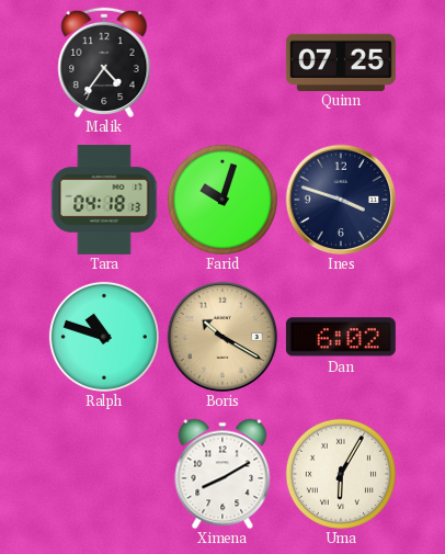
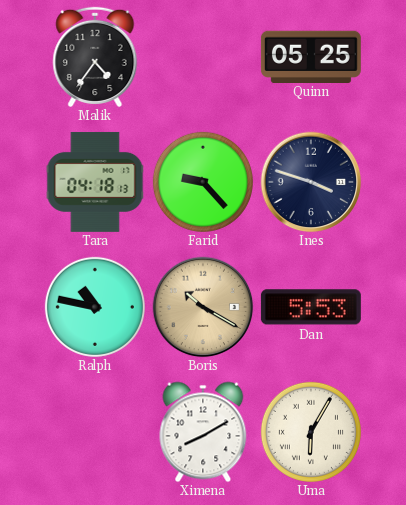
Quinn: 07:25 -> 05:25 (311, 56)
Farid: 10:03 -> 9:23 (203, 182)
Ralph: 10:48 -> 10:47 (95, 307)
Dan: 6:02 -> 5:53 (311, 307)
